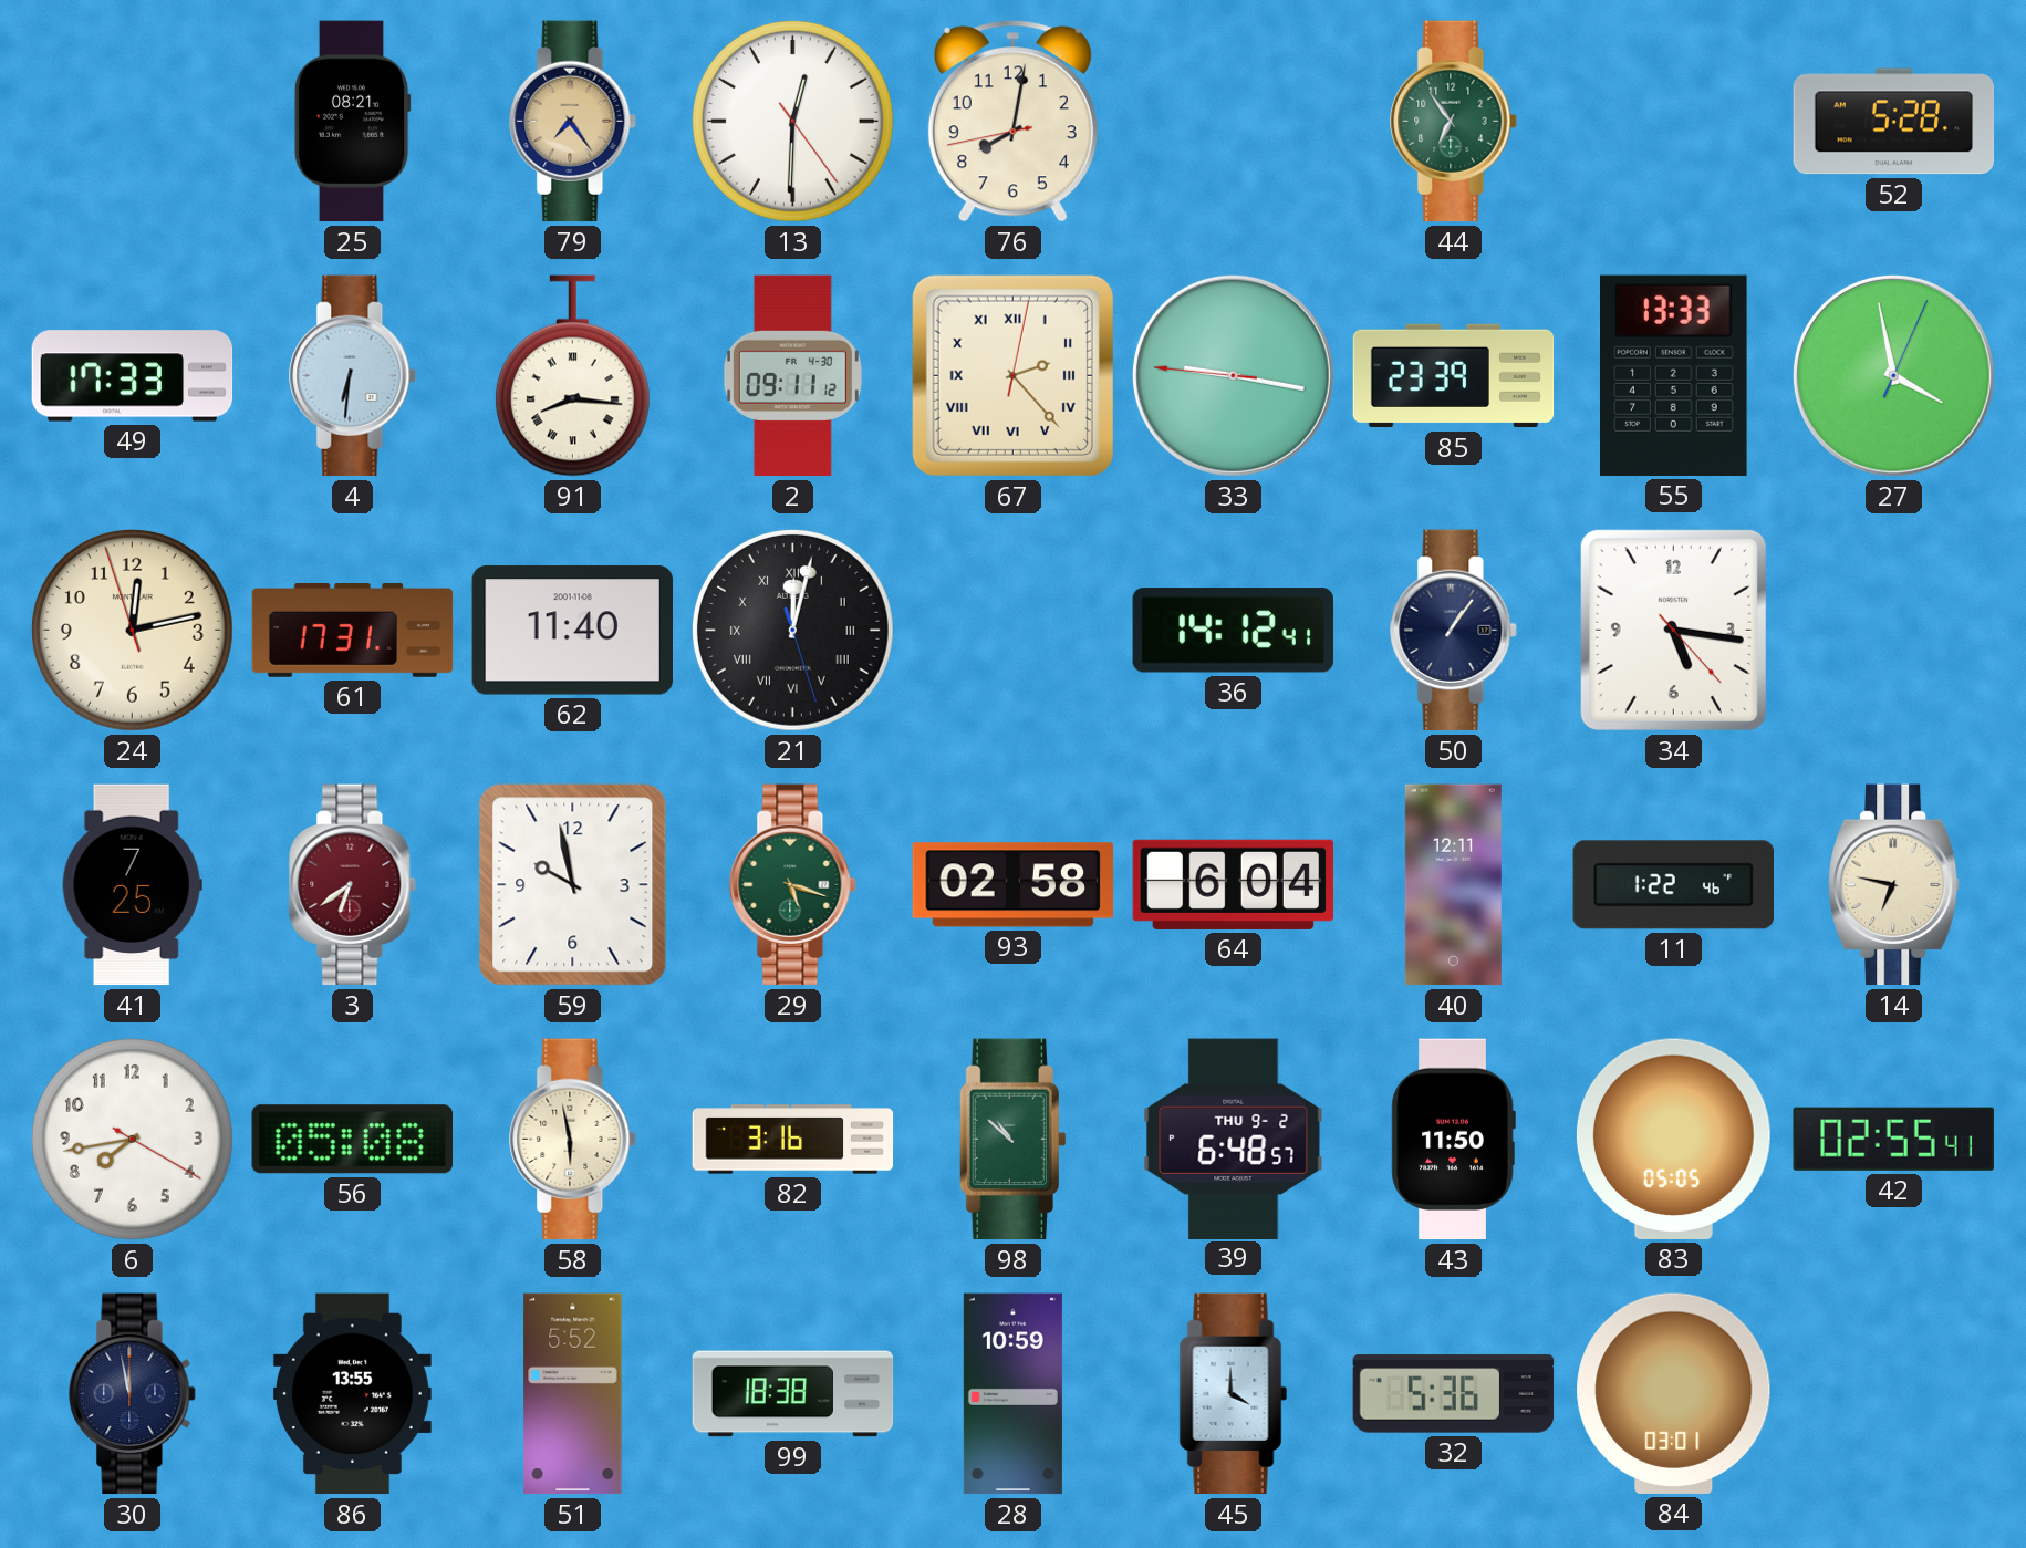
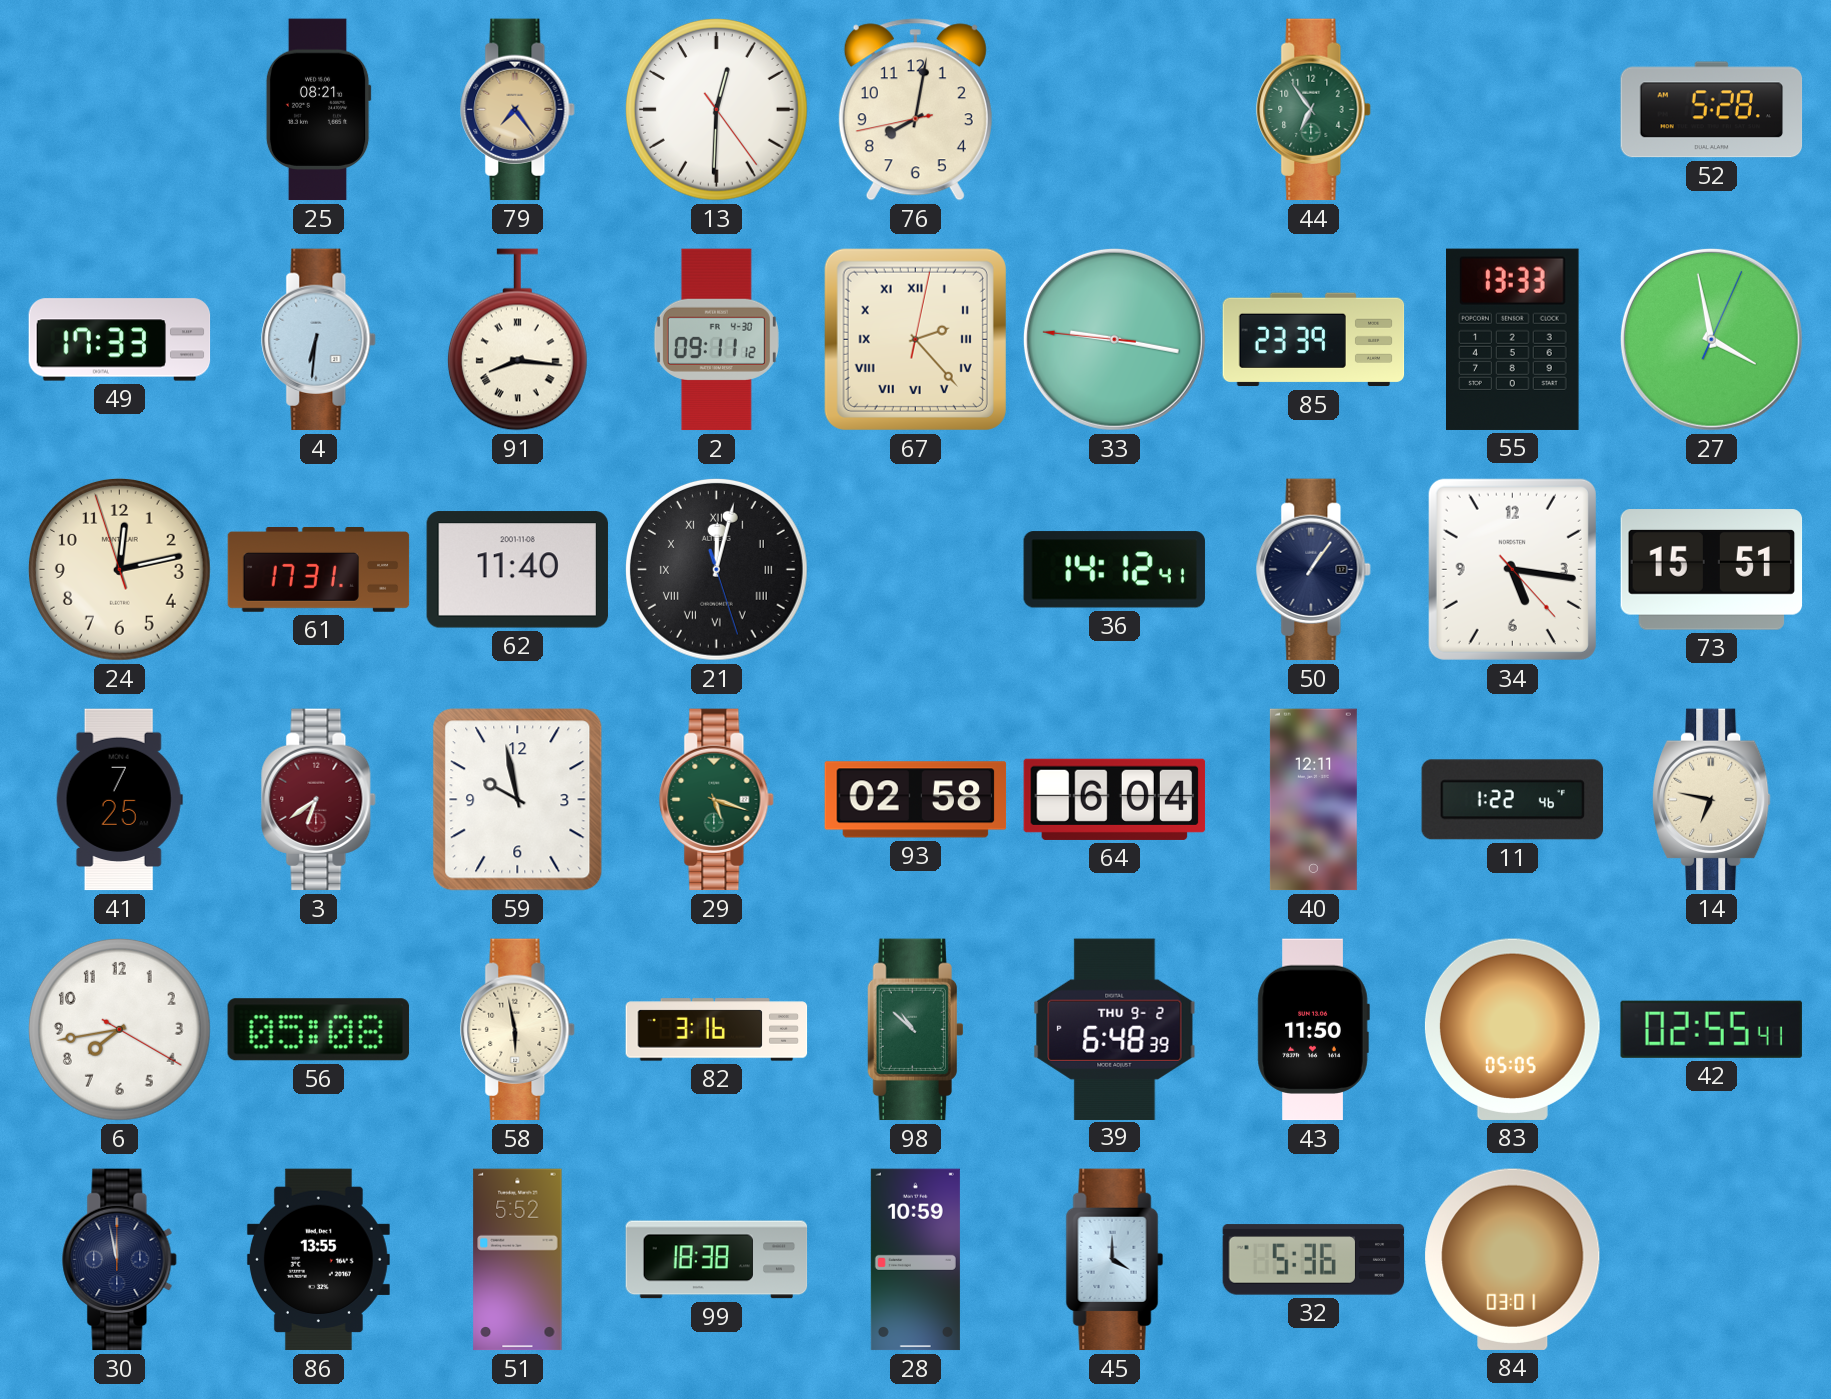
73: none -> 15:51 (1712, 570)
39: 6:48:57 -> 6:48:39 (1115, 1029)
